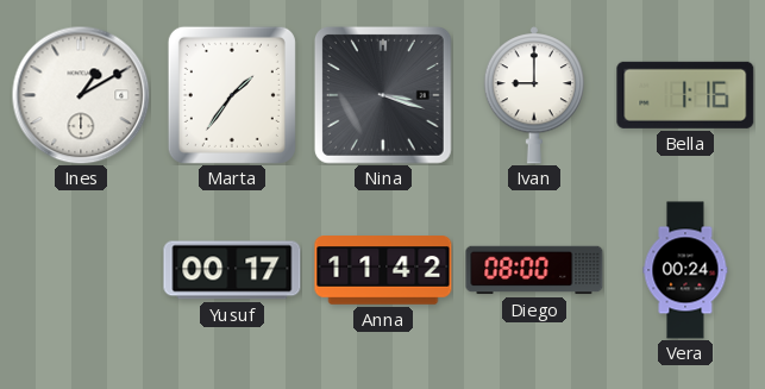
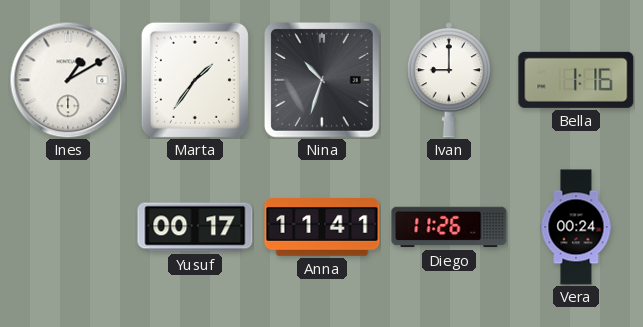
Nina: 3:18 -> 10:33 (322, 80)
Anna: 11:42 -> 11:41 (322, 227)
Diego: 08:00 -> 11:26 (449, 227)
